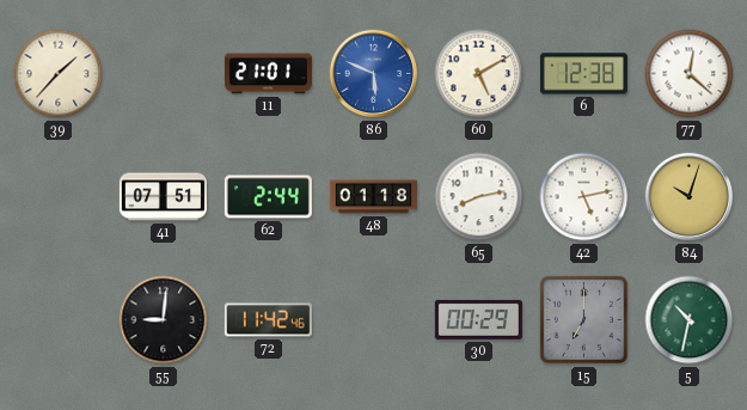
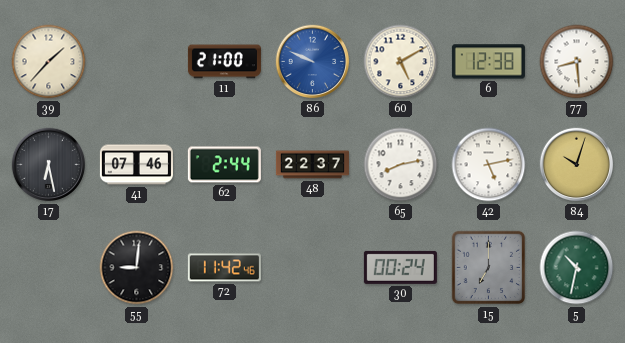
11: 21:01 -> 21:00 (224, 62)
86: 5:49 -> 9:49 (313, 62)
77: 12:22 -> 8:29 (577, 62)
17: none -> 6:28 (49, 165)
41: 07:51 -> 07:46 (136, 165)
48: 01:18 -> 22:37 (312, 165)
30: 00:29 -> 00:24 (400, 267)
